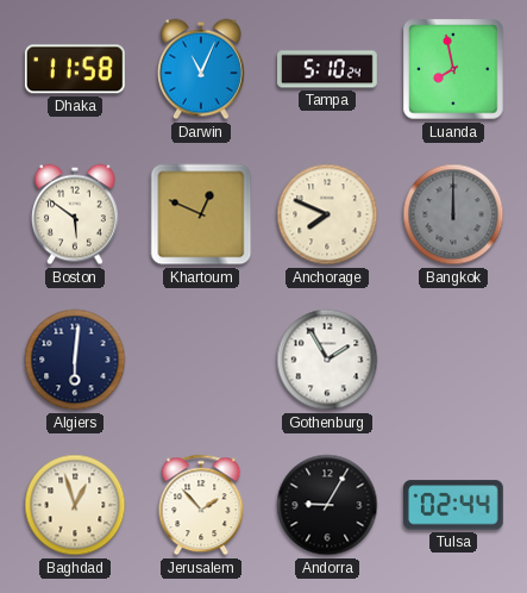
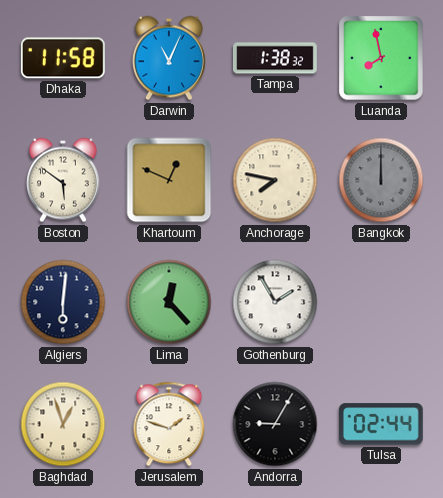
Tampa: 5:10 -> 1:38 (275, 58)
Anchorage: 7:49 -> 7:47 (275, 180)
Lima: none -> 12:23 (169, 302)
Jerusalem: 1:53 -> 1:48 (169, 424)
